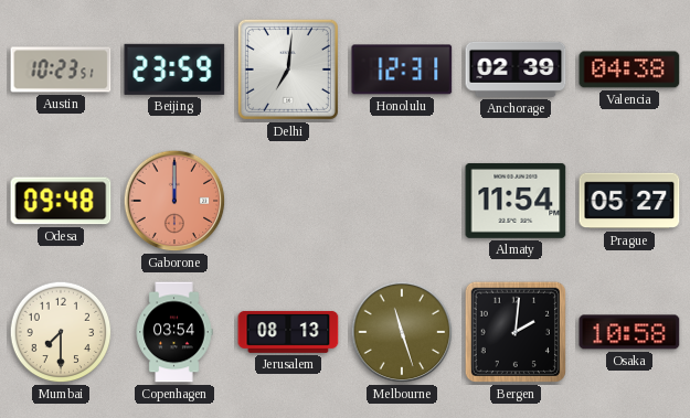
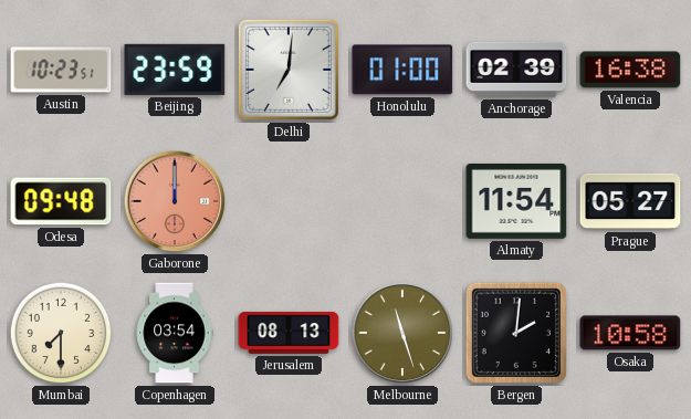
Honolulu: 12:31 -> 01:00 (402, 70)
Valencia: 04:38 -> 16:38 (630, 70)
